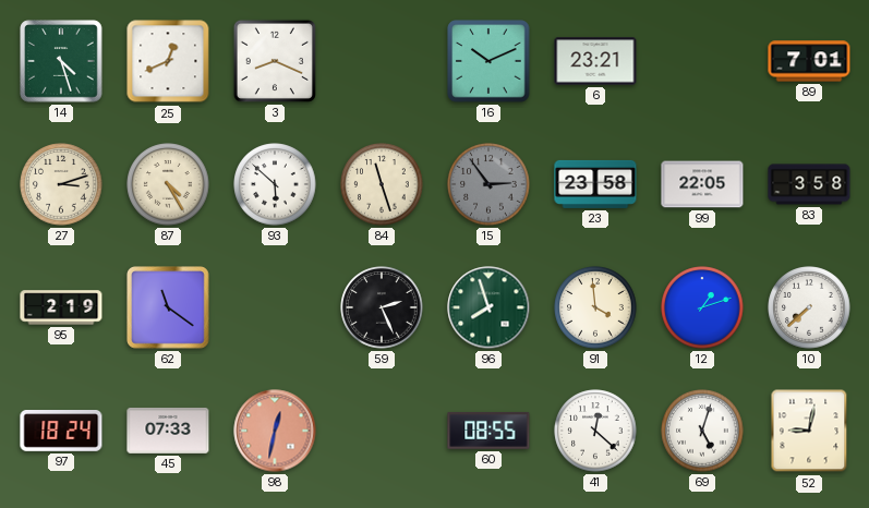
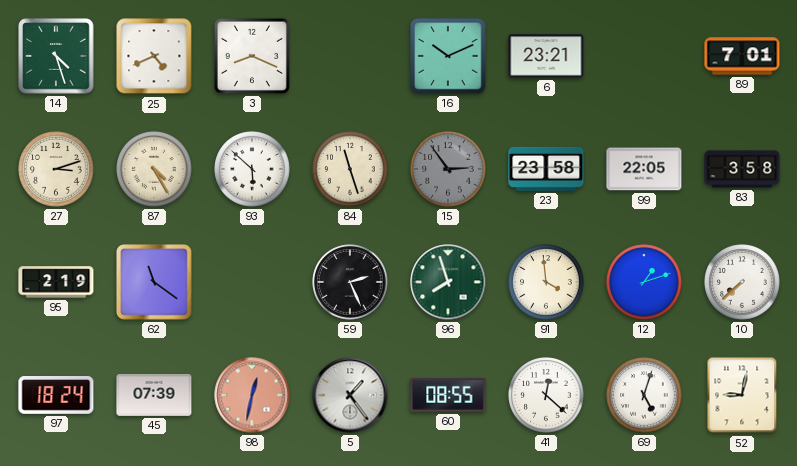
25: 12:41 -> 4:41 (154, 56)
45: 07:33 -> 07:39 (154, 395)
5: none -> 1:24 (350, 395)
